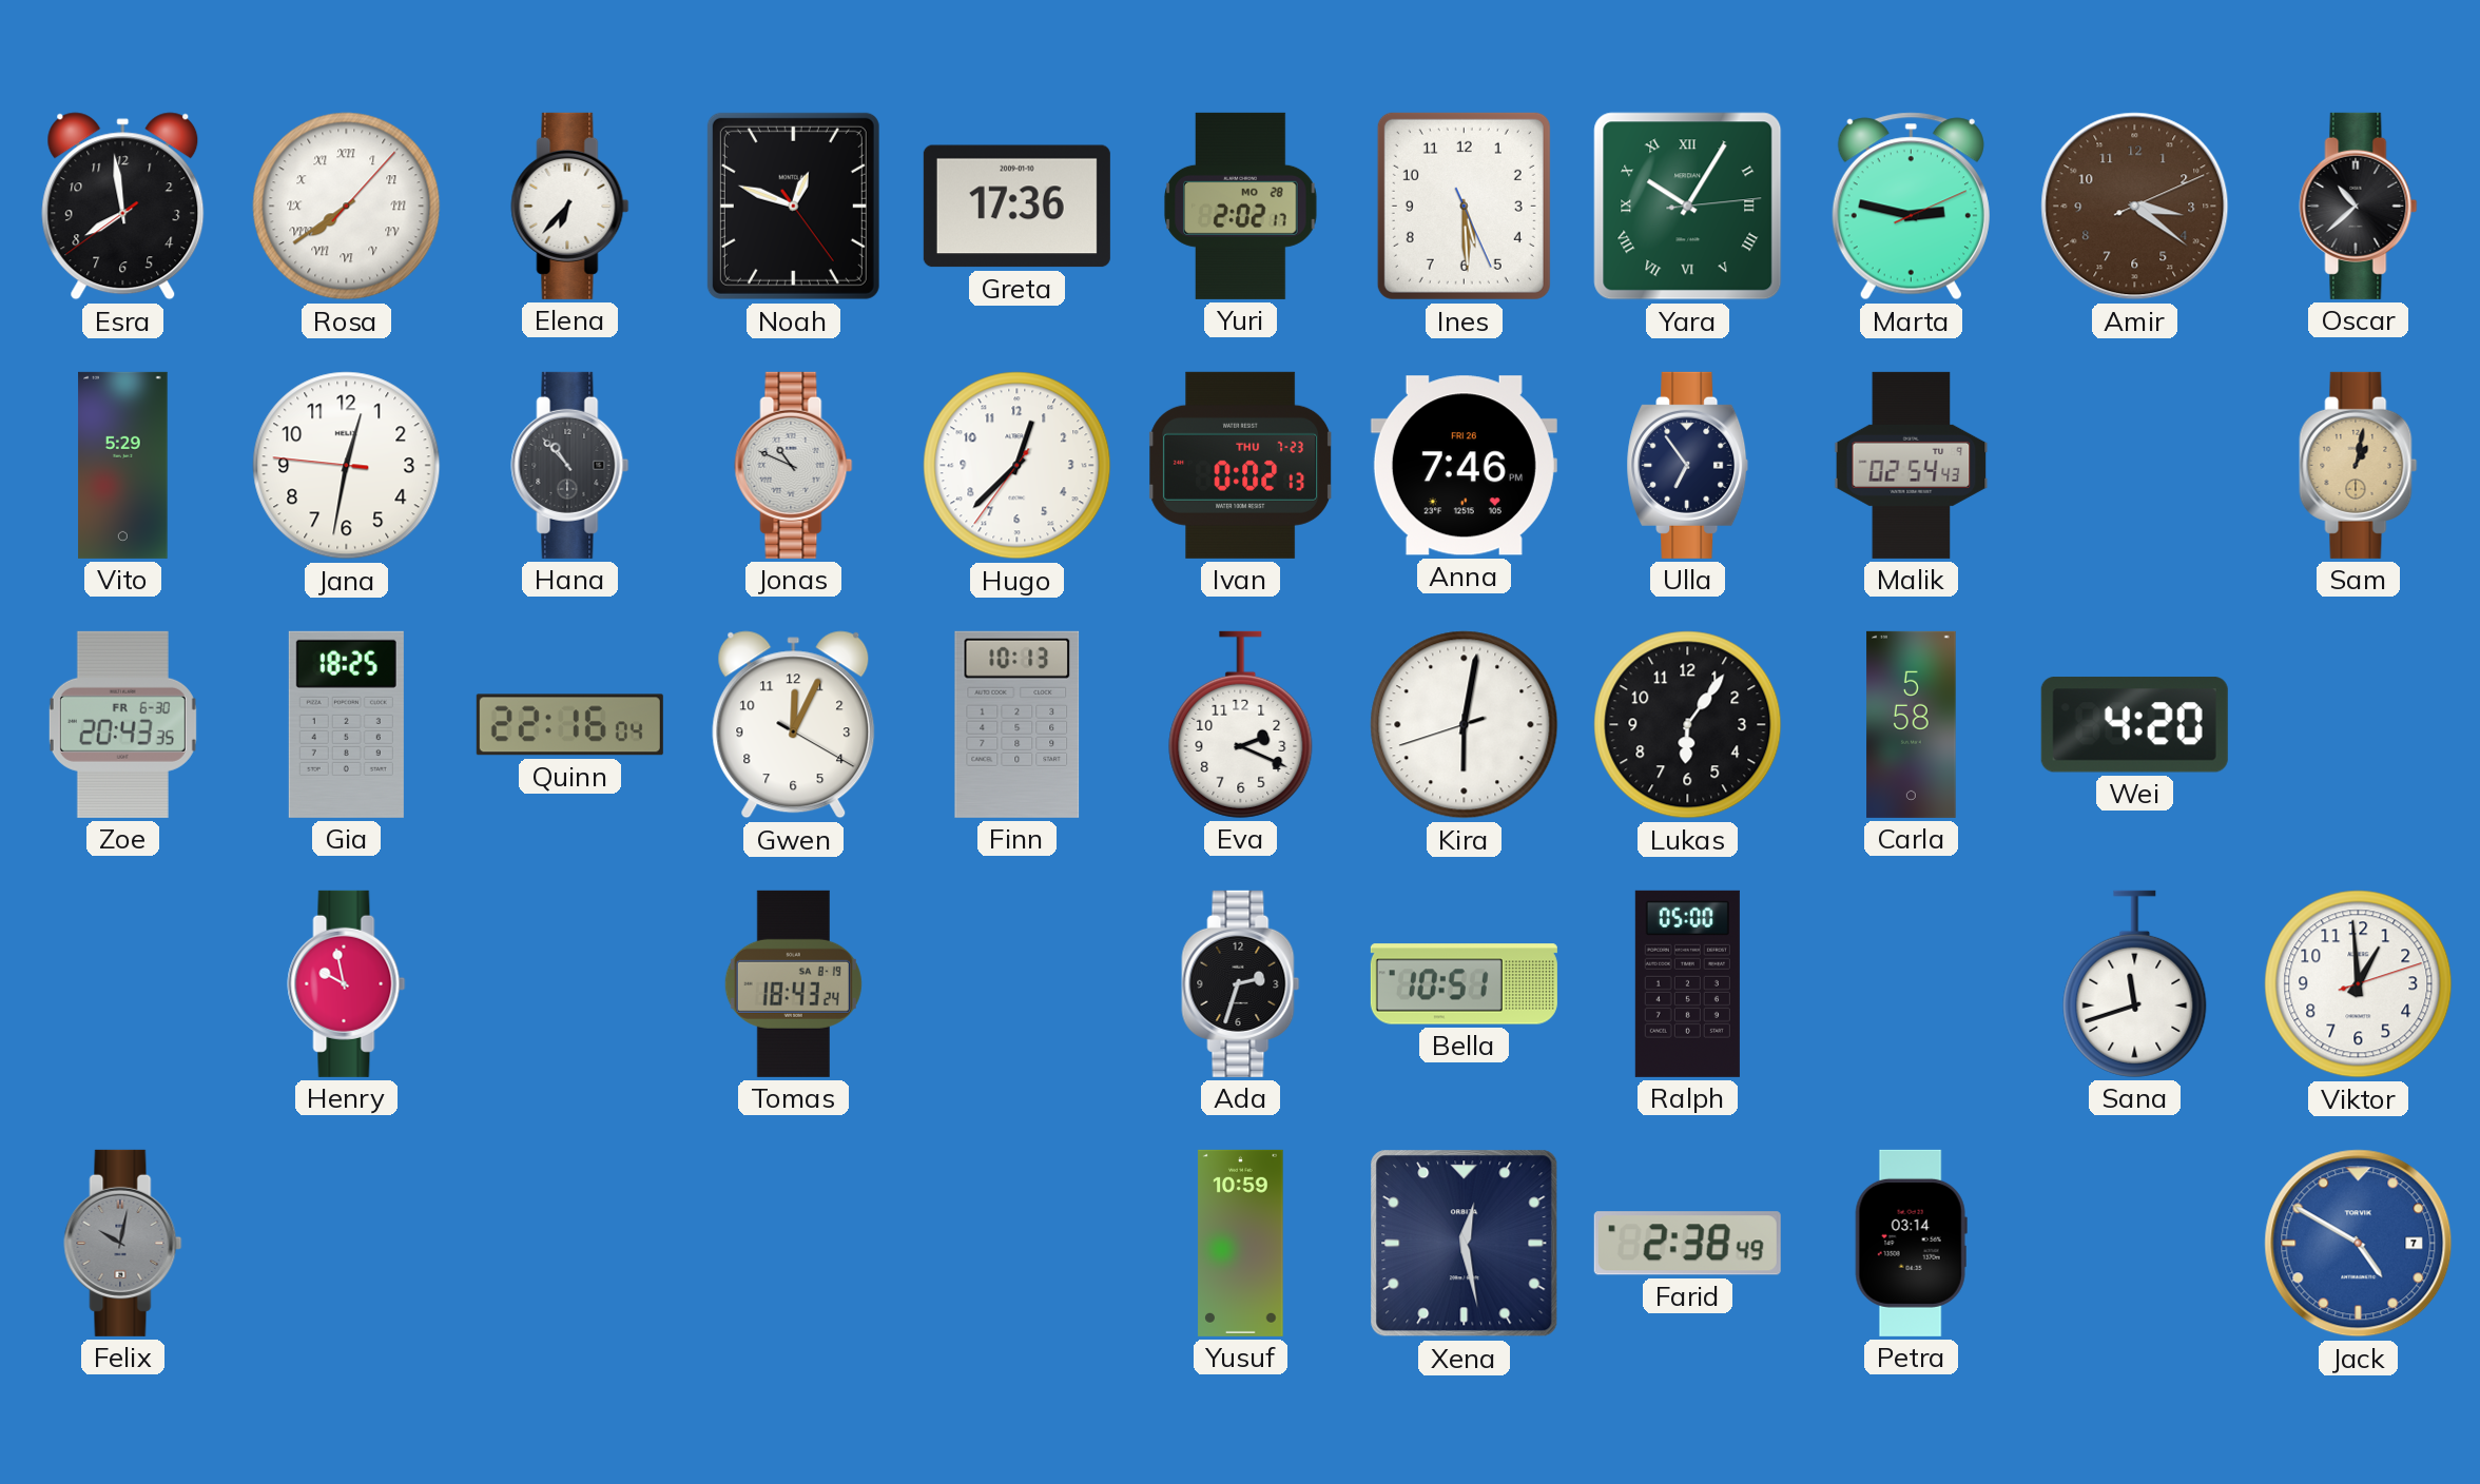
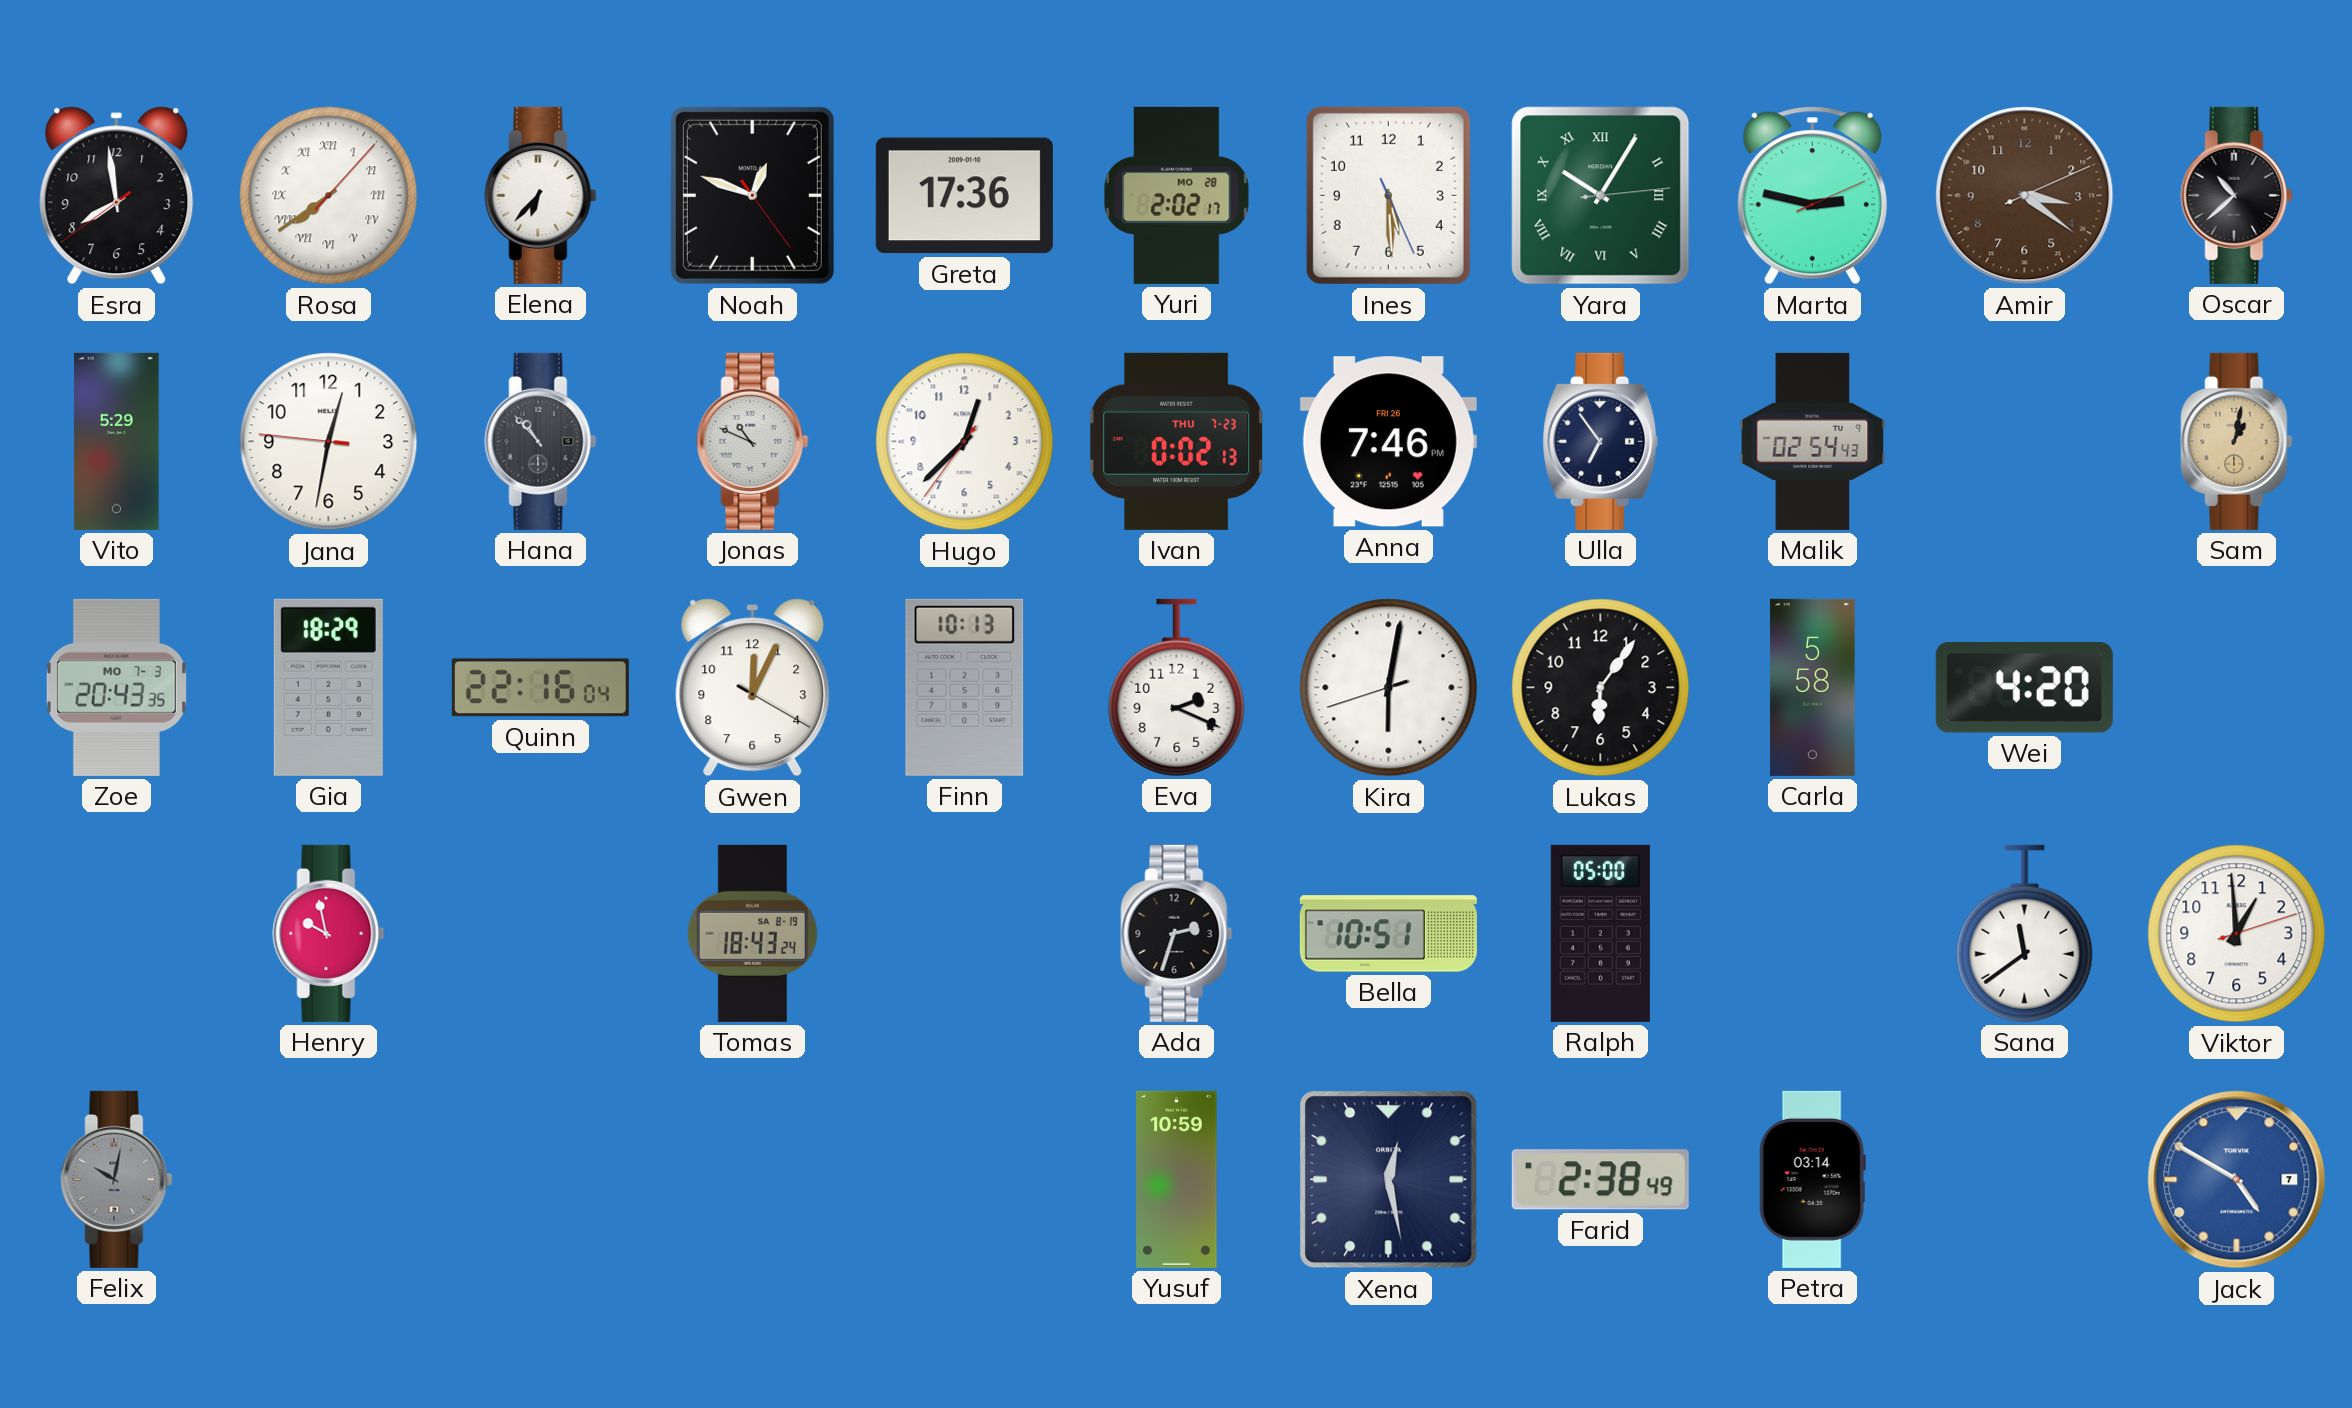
Zoe date: FR 6-30 -> MO 7-3 (116, 687)
Gia: 18:25 -> 18:29 (328, 687)
Sana: 11:42 -> 11:39 (2025, 933)
